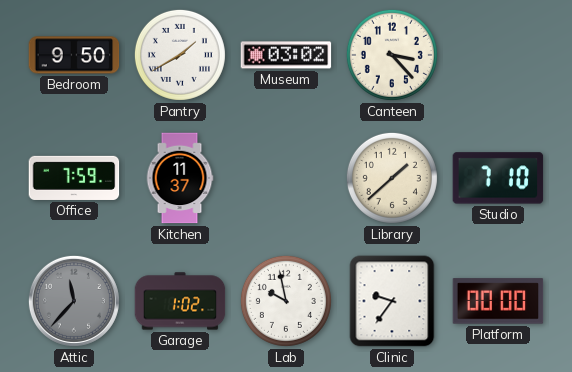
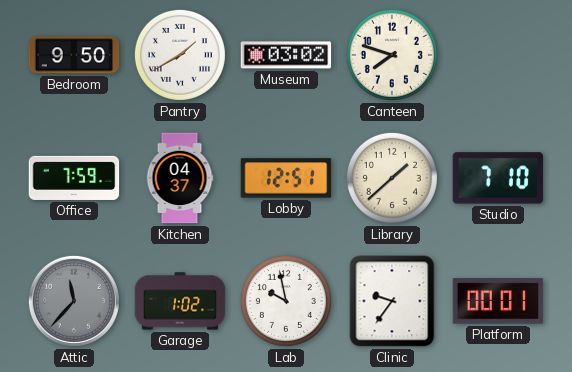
Canteen: 3:23 -> 7:48 (392, 55)
Kitchen: 11:37 -> 04:37 (180, 178)
Lobby: none -> 12:51 (286, 178)
Platform: 00:00 -> 00:01 (498, 301)
